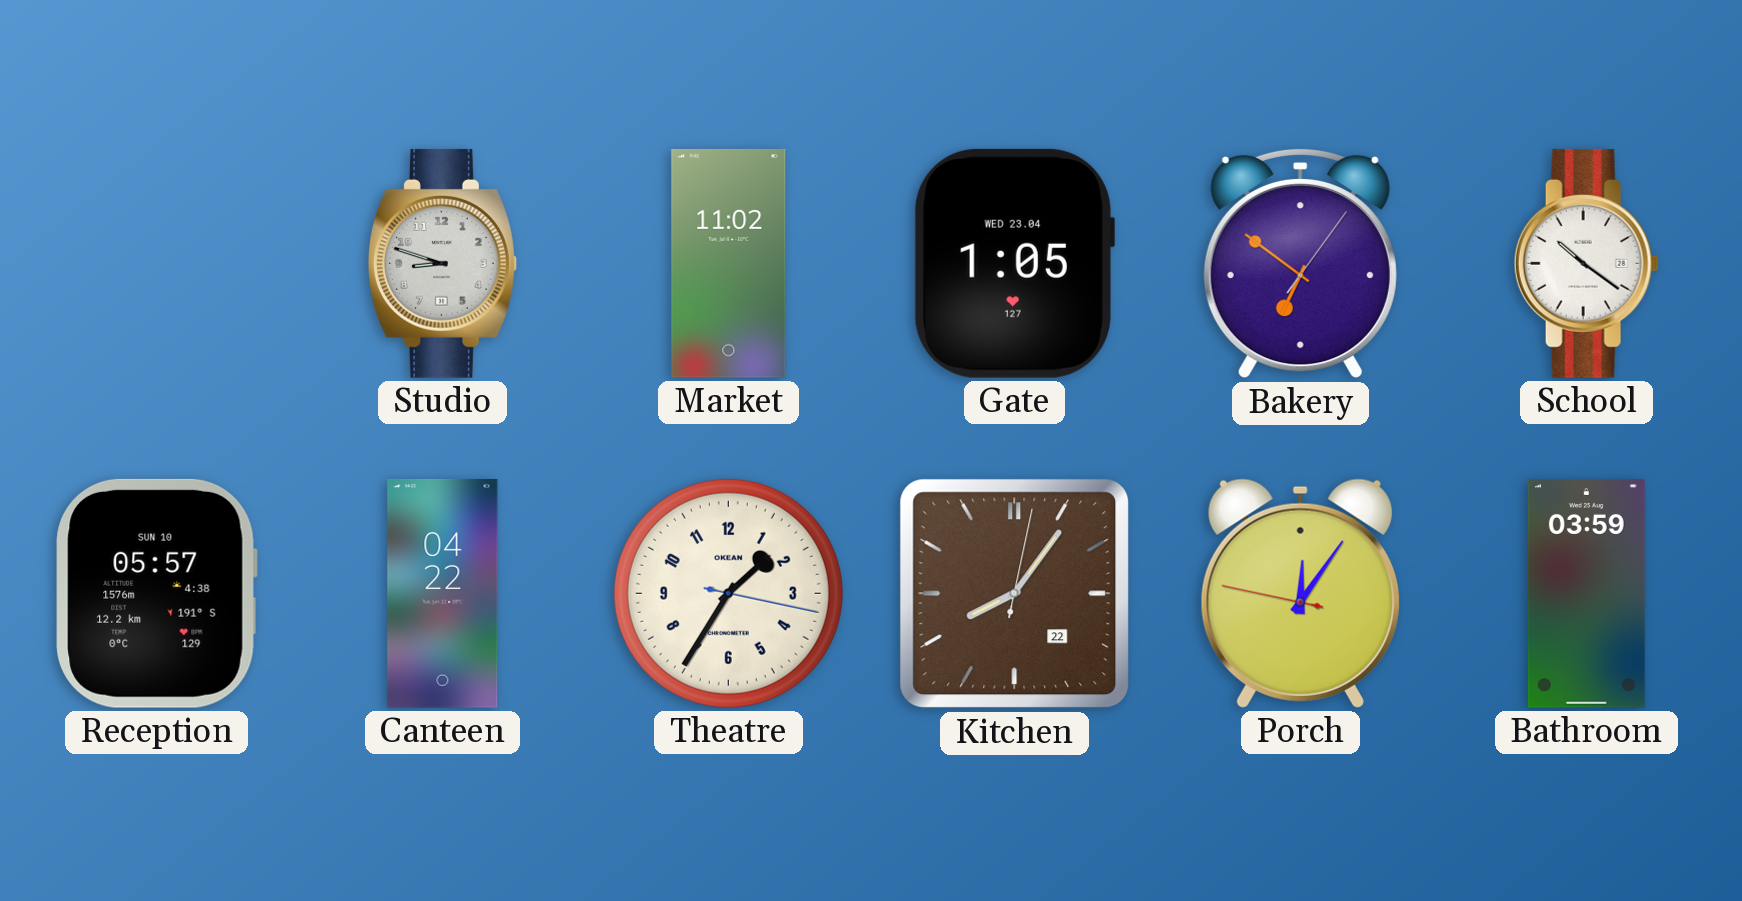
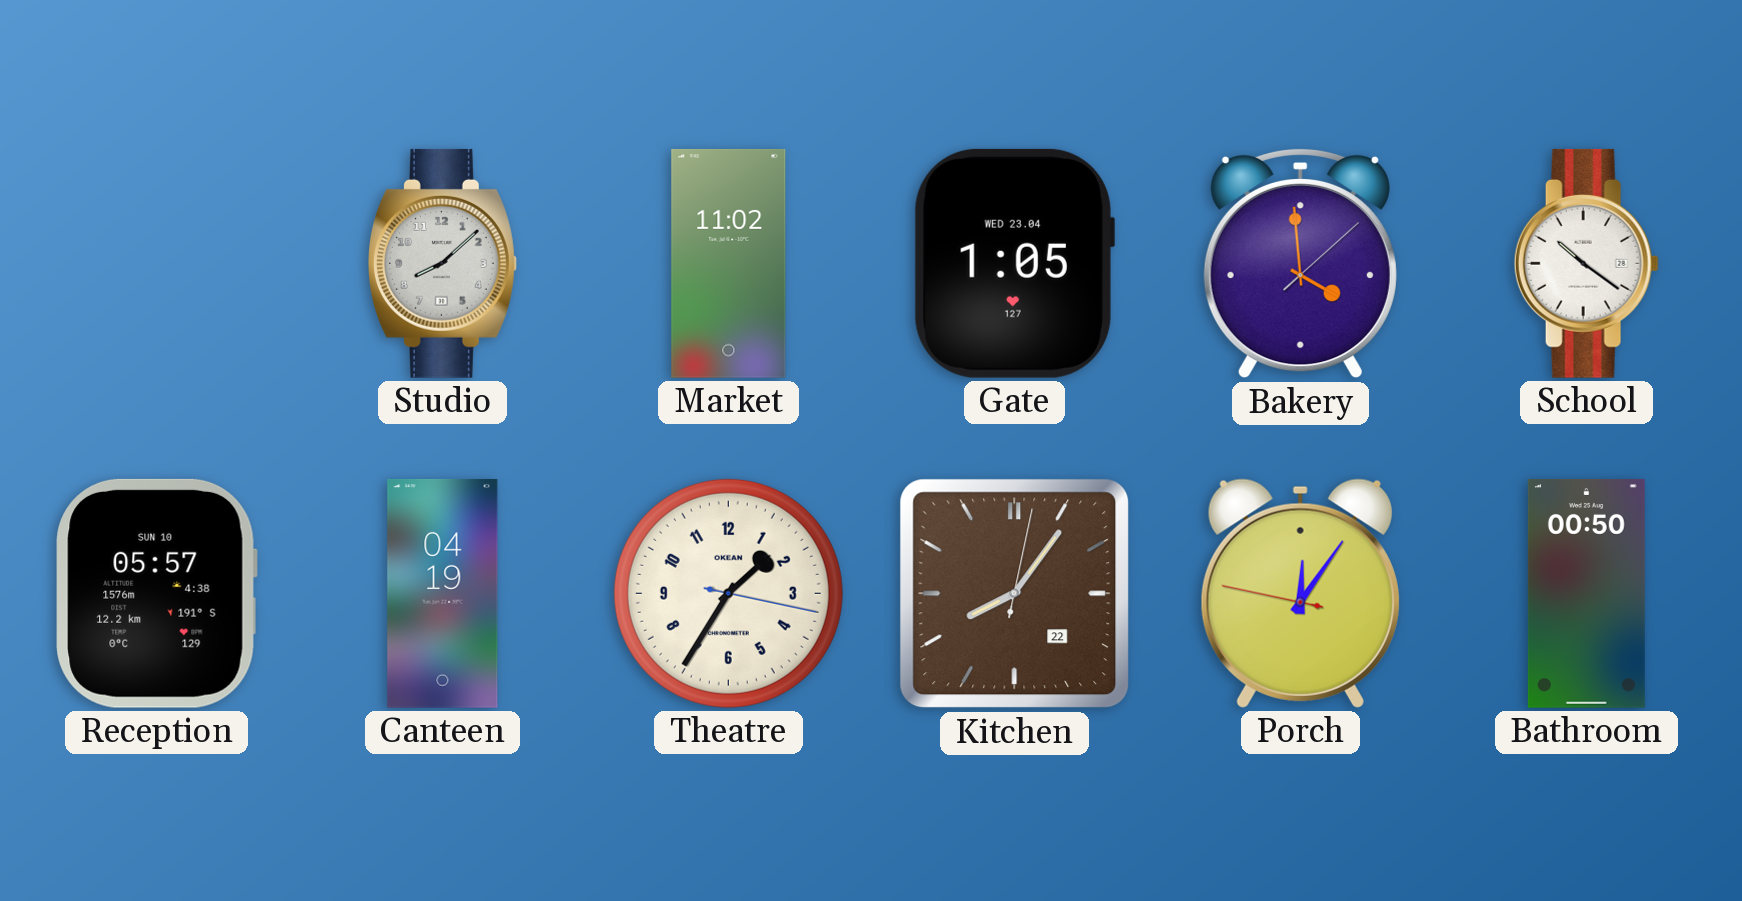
Studio: 8:48 -> 8:08 (443, 263)
Bakery: 6:51 -> 3:59 (1300, 263)
Canteen: 04:22 -> 04:19 (443, 593)
Bathroom: 03:59 -> 00:50 (1586, 593)
